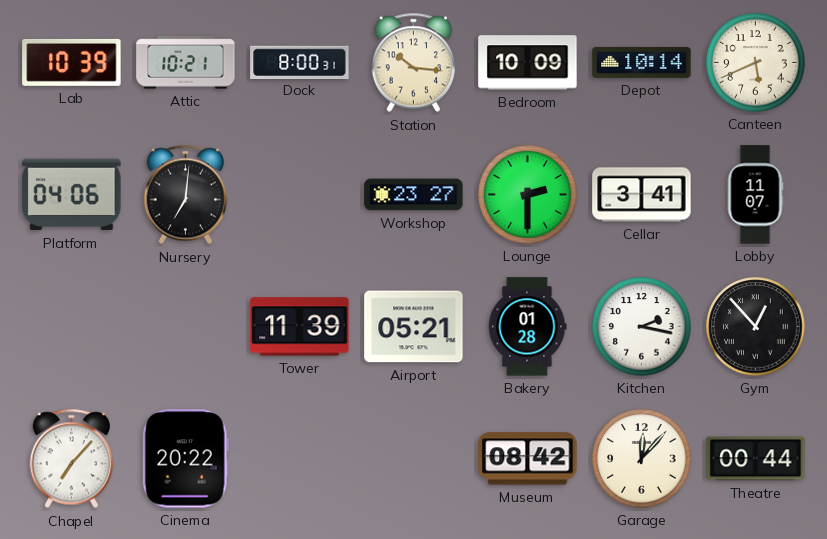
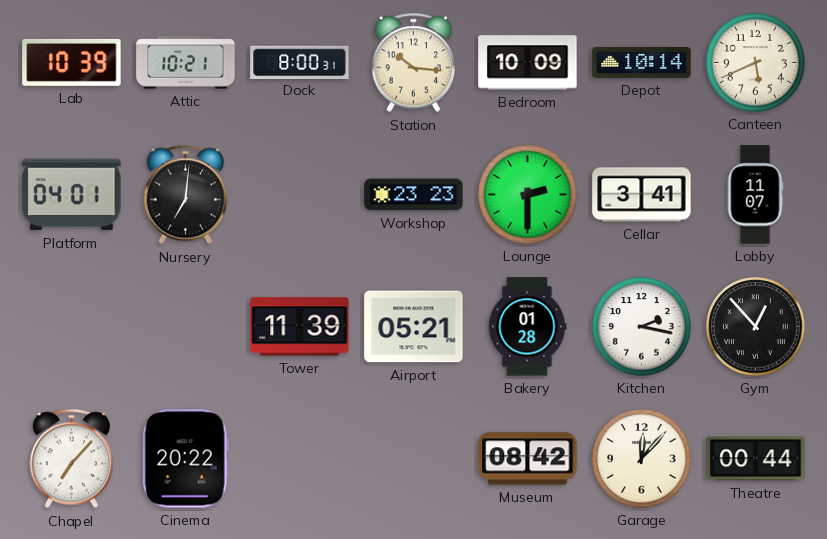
Platform: 04:06 -> 04:01 (72, 195)
Workshop: 23:27 -> 23:23 (414, 195)
